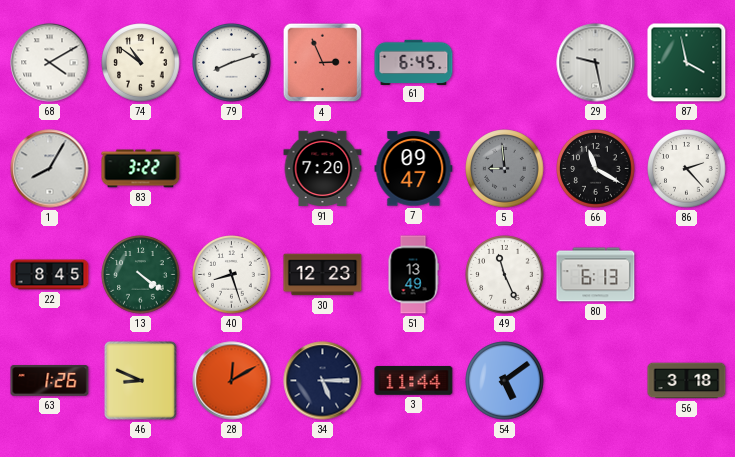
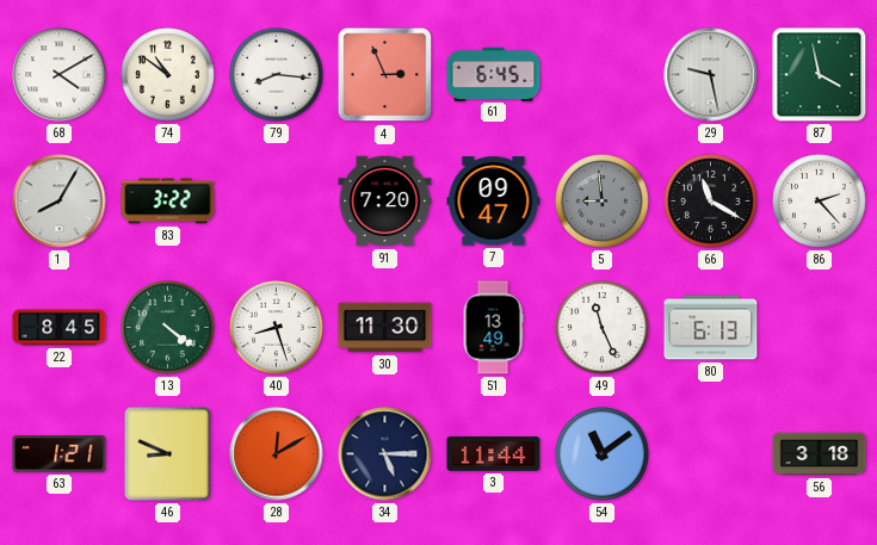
79: 8:12 -> 8:16 (277, 75)
30: 12:23 -> 11:30 (385, 328)
63: 1:26 -> 1:21 (60, 454)
54: 5:09 -> 11:09 (603, 454)
